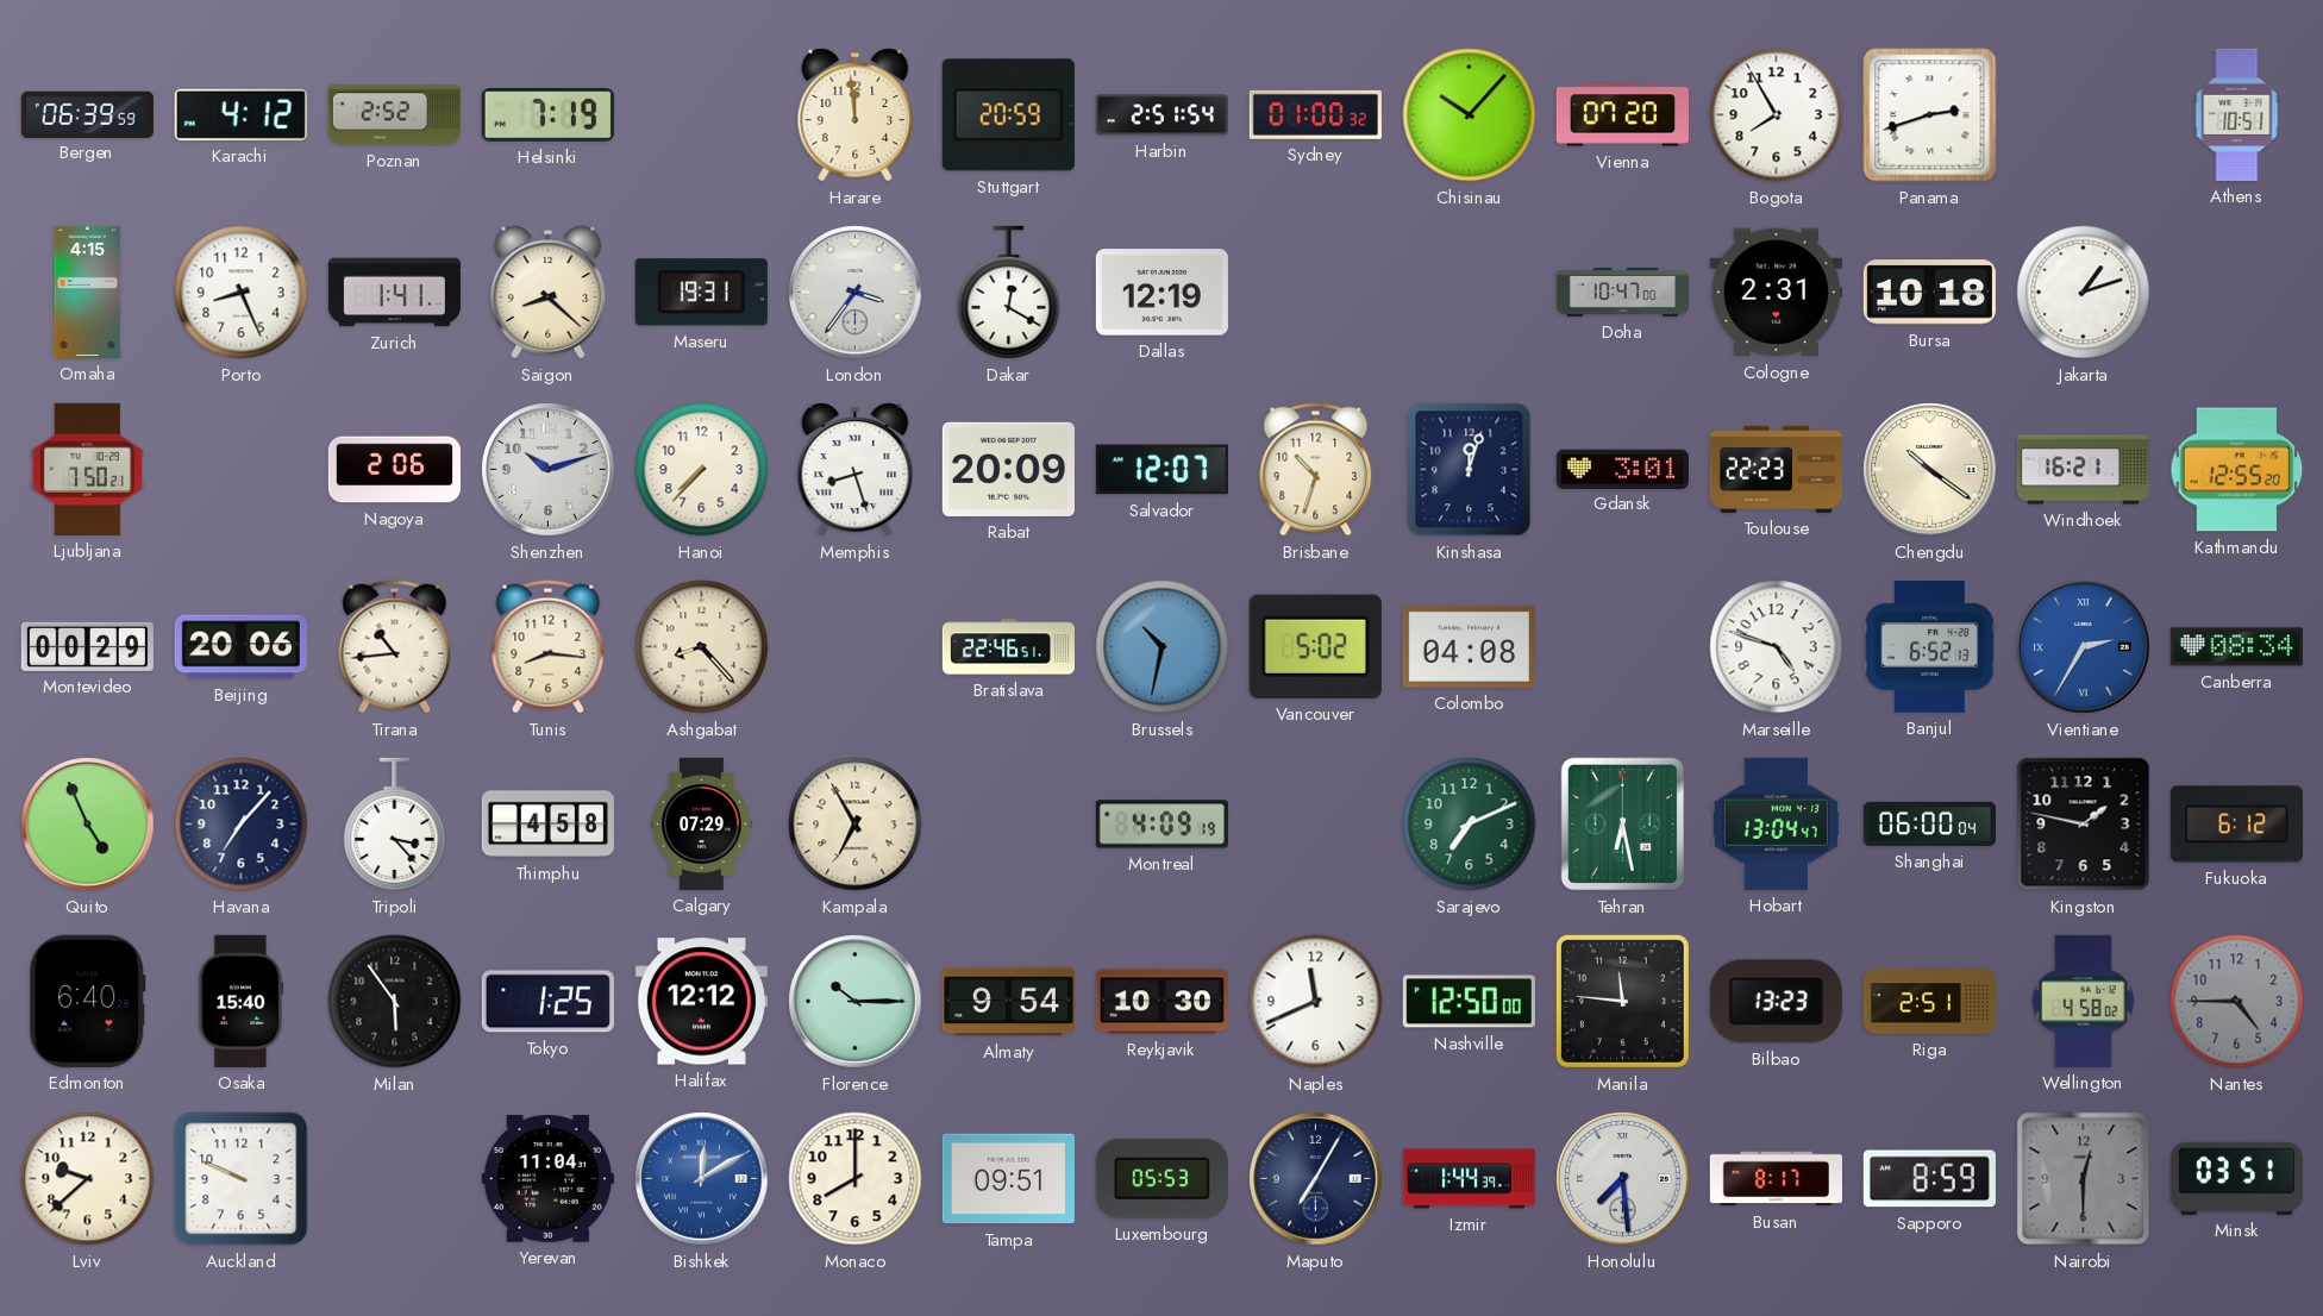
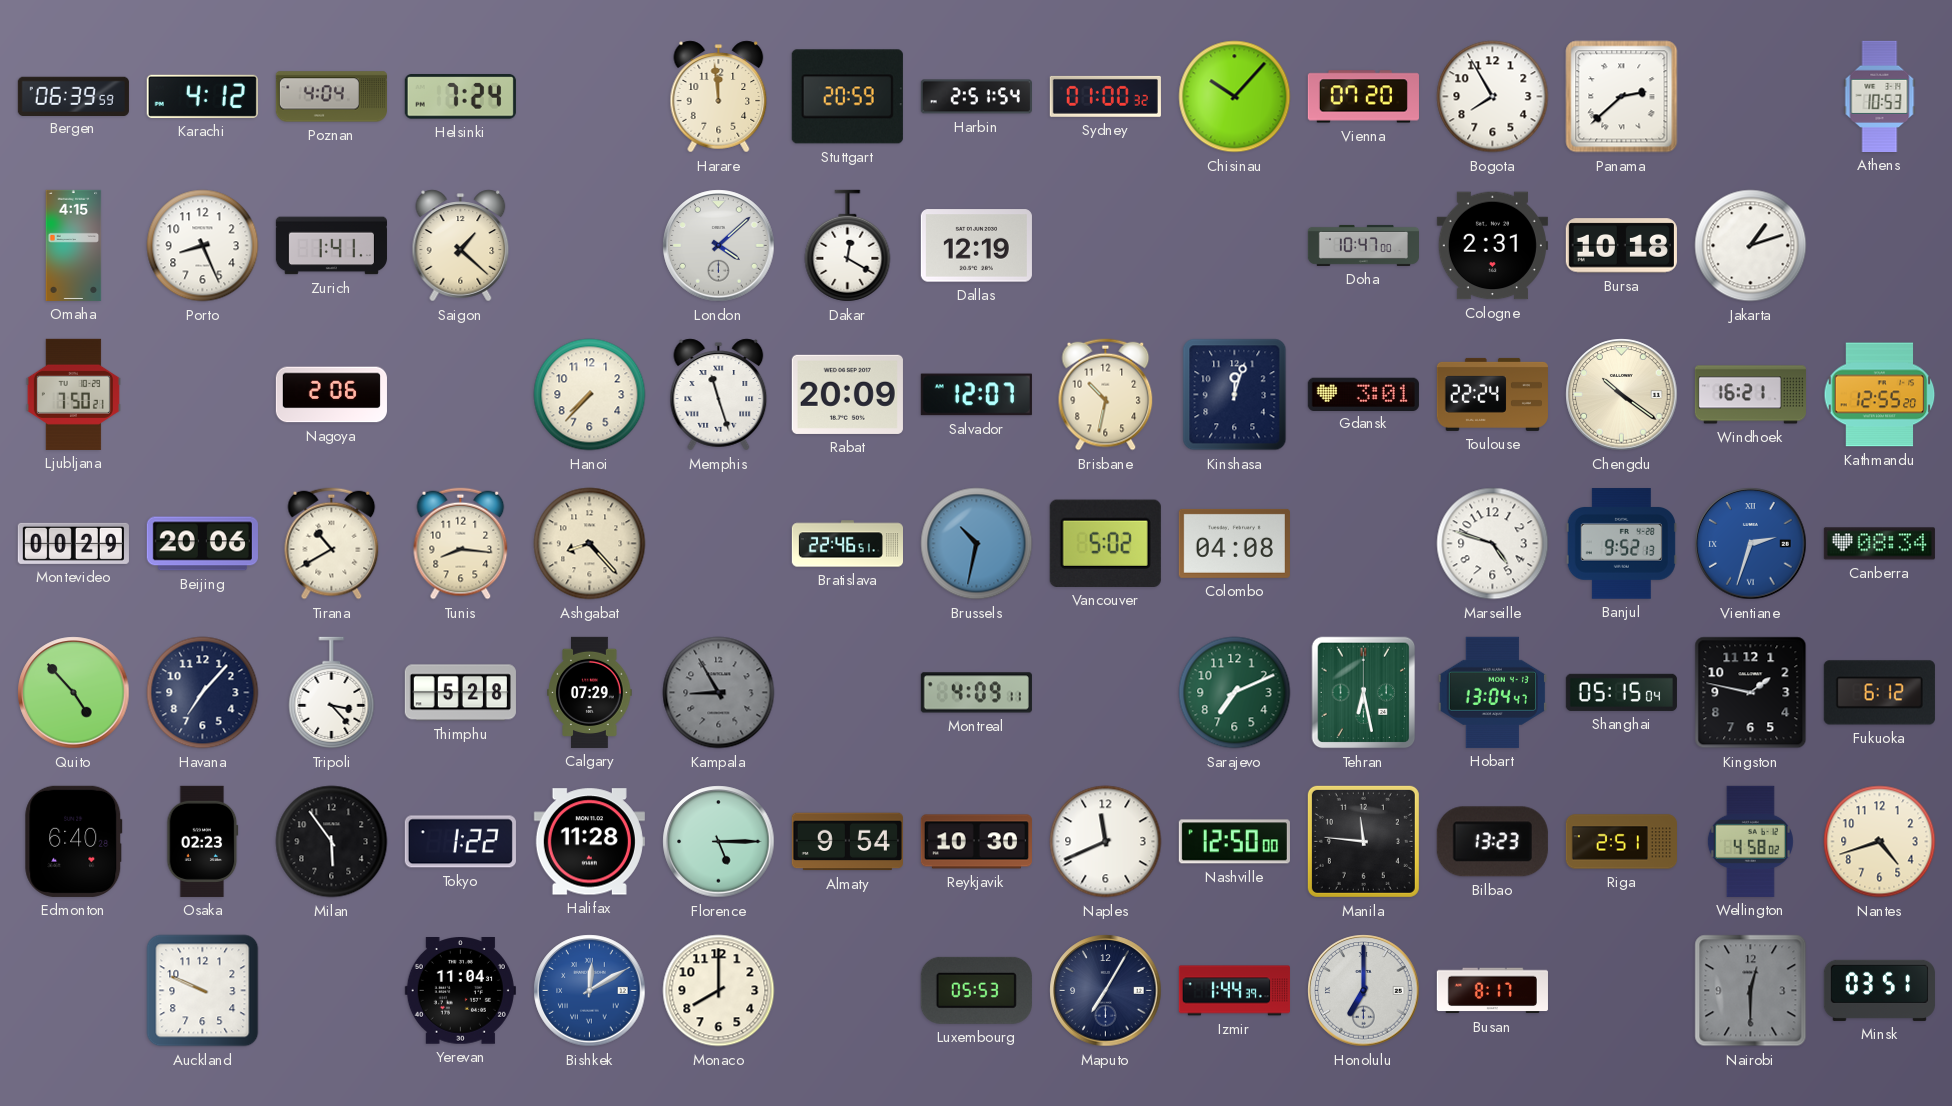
Poznan: 2:52 -> 4:04 (331, 97)
Helsinki: 7:19 -> 7:24 (460, 97)
Panama: 2:42 -> 2:38 (1622, 97)
Athens: 10:51 -> 10:53 (1880, 96)
Saigon: 8:22 -> 1:22 (461, 246)
Maseru: 19:31 -> none (701, 293)
London: 3:36 -> 4:08 (719, 246)
Shenzhen: 10:12 -> none (549, 470)
Memphis: 8:27 -> 11:27 (719, 395)
Brisbane: 10:33 -> 10:32 (1106, 395)
Toulouse: 22:23 -> 22:24 (1492, 394)
Tirana: 10:44 -> 10:40 (332, 544)
Banjul: 6:52 -> 9:52 (1621, 544)
Vientiane: 2:35 -> 2:33 (1751, 544)
Quito: 4:56 -> 4:53 (74, 693)
Thimphu: 4:58 -> 5:28 (460, 693)
Kampala: 6:55 -> 8:55 (719, 693)
Kampala dial: cream -> grey (719, 693)
Montreal: 4:09:19 -> 4:09:11 (976, 693)
Shanghai: 06:00 -> 05:15 (1621, 692)
Osaka: 15:40 -> 02:23 (203, 841)
Tokyo: 1:25 -> 1:22 (460, 842)
Halifax: 12:12 -> 11:28 (589, 842)
Florence: 10:15 -> 5:15 (719, 842)
Nantes: 4:45 -> 4:42 (1880, 842)
Nantes dial: grey -> cream (1880, 842)
Lviv: 9:38 -> none (88, 1179)
Tampa: 09:51 -> none (1008, 1179)
Honolulu: 7:29 -> 7:00 (1364, 991)
Sapporo: 8:59 -> none (1929, 1179)
